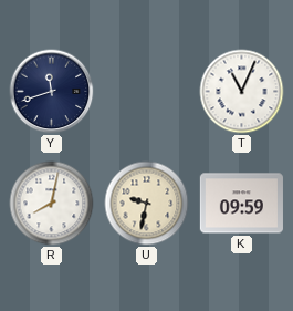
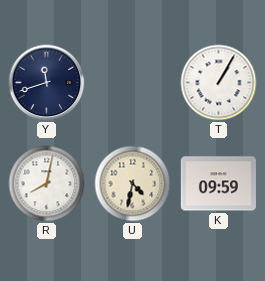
T: 11:04 -> 1:05 (219, 83)
U: 9:32 -> 4:32 (133, 184)
